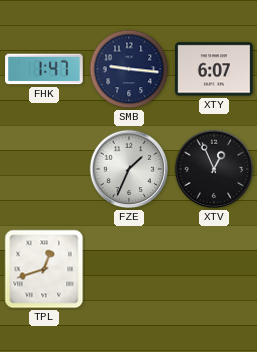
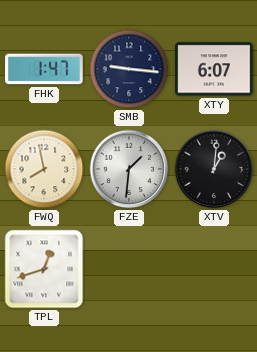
FWQ: none -> 7:58 (44, 169)
FZE: 1:34 -> 1:31 (129, 169)
XTV: 12:56 -> 1:01 (214, 169)
